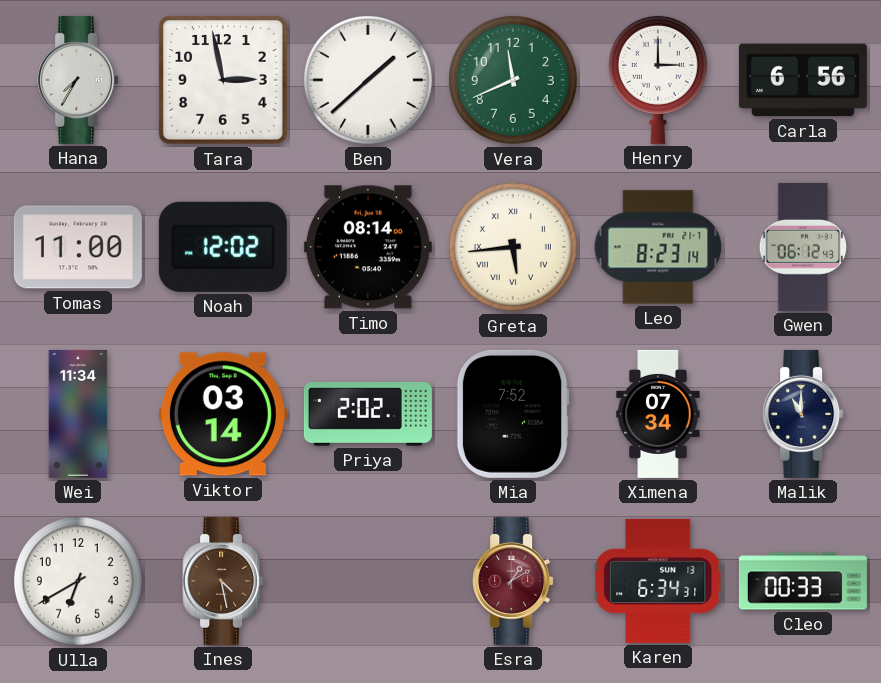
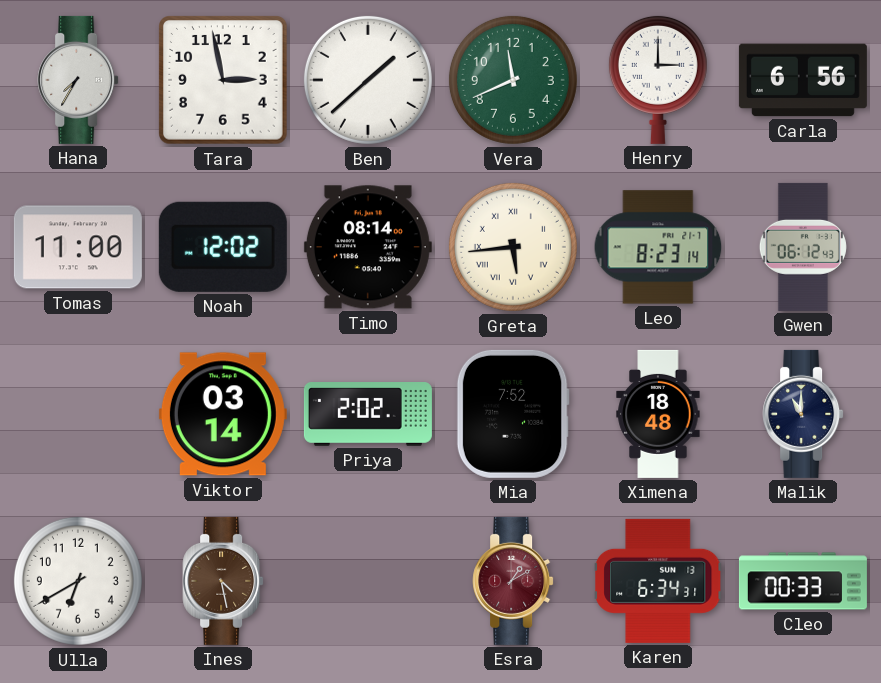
Wei: 11:34 -> none (78, 414)
Ximena: 07:34 -> 18:48 (658, 414)
